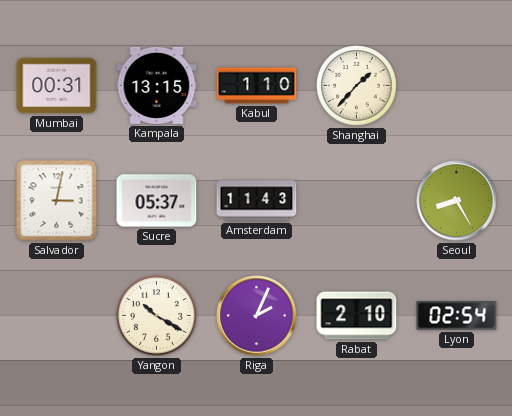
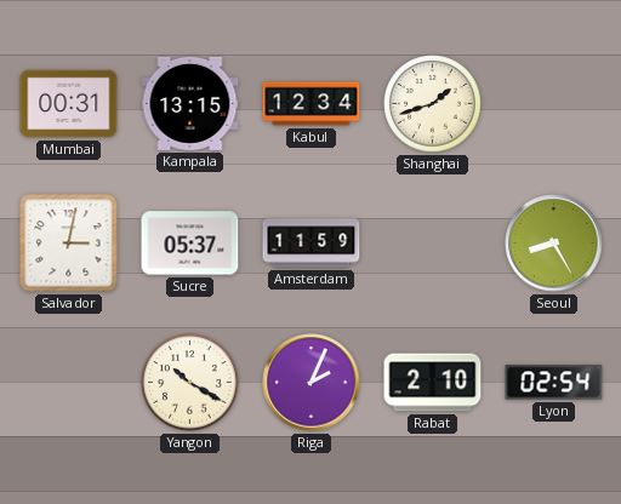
Kabul: 1:10 -> 12:34 (312, 104)
Shanghai: 1:37 -> 1:42 (433, 104)
Amsterdam: 11:43 -> 11:59 (312, 244)
